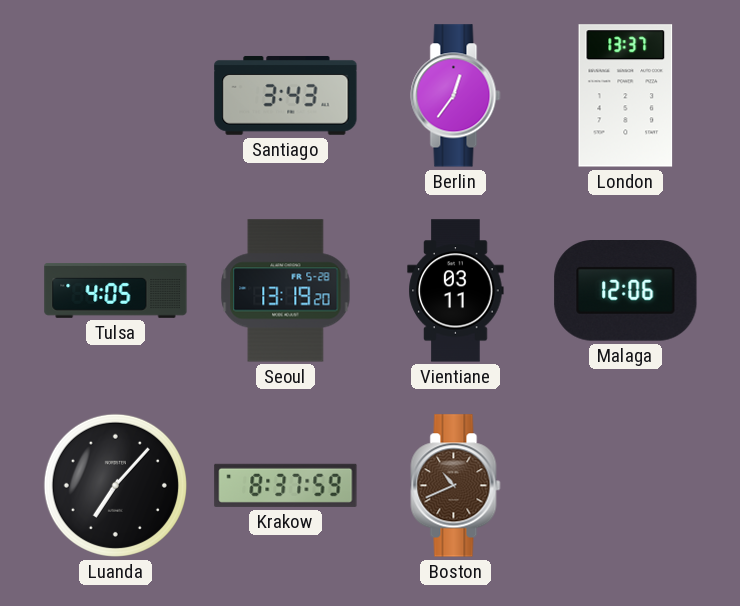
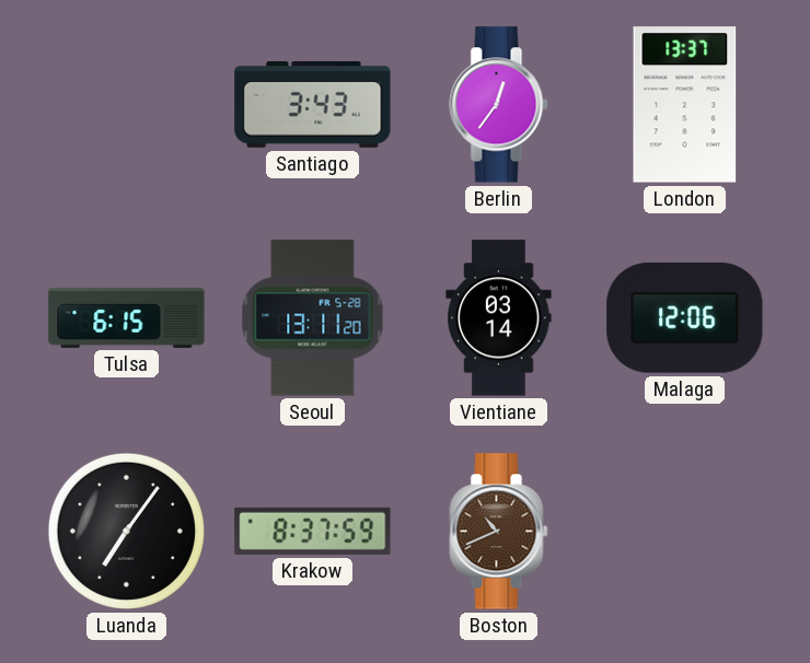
Tulsa: 4:05 -> 6:15 (127, 318)
Seoul: 13:19 -> 13:11 (313, 318)
Vientiane: 03:11 -> 03:14 (499, 318)
Luanda: 7:07 -> 7:06 (126, 531)
